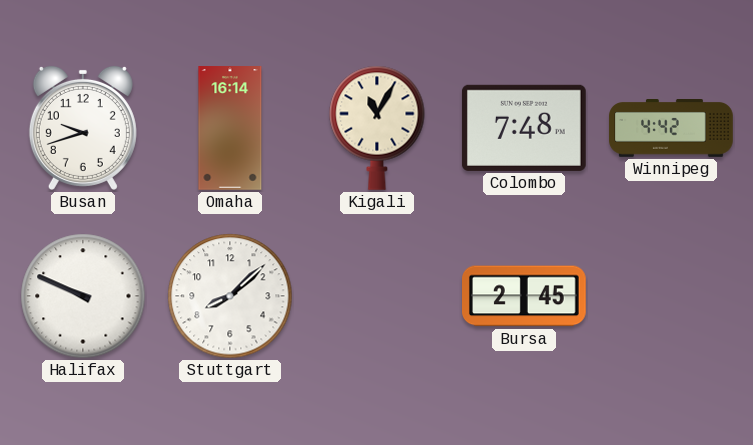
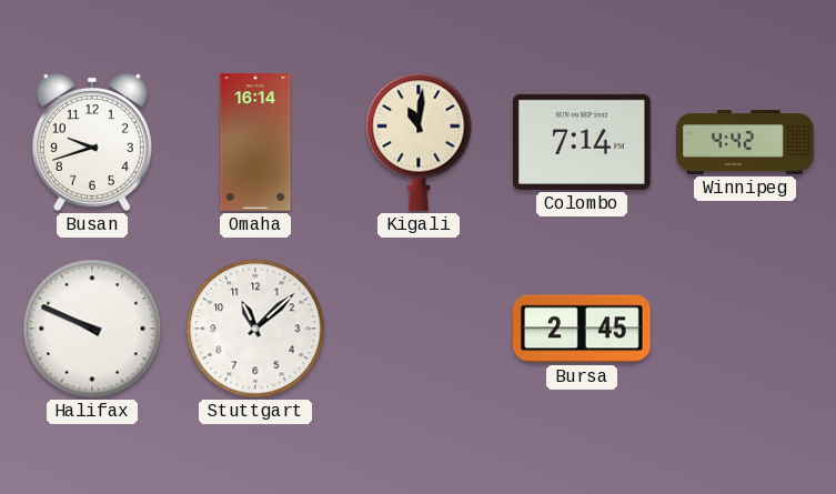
Kigali: 11:05 -> 11:01 (419, 142)
Colombo: 7:48 -> 7:14 (582, 142)
Stuttgart: 8:08 -> 11:08 (255, 329)
